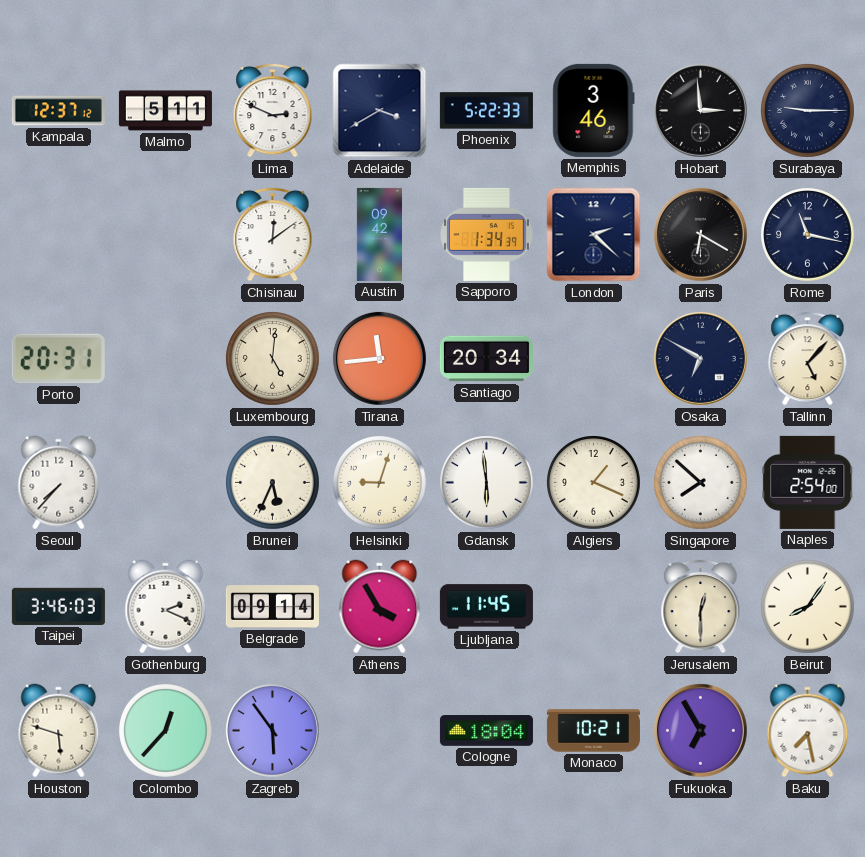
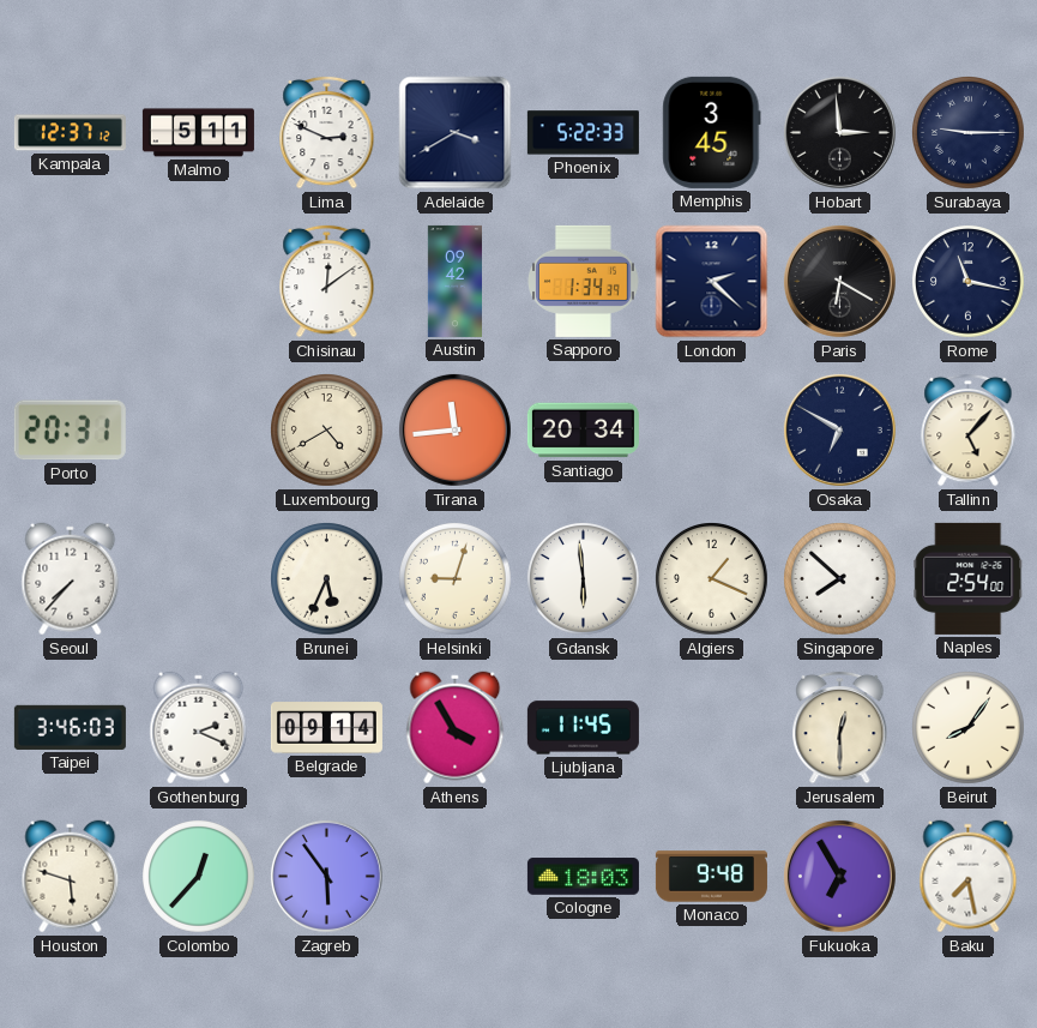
Memphis: 3:46 -> 3:45 (712, 132)
Luxembourg: 5:01 -> 4:40 (327, 431)
Cologne: 18:04 -> 18:03 (583, 877)
Monaco: 10:21 -> 9:48 (711, 877)
